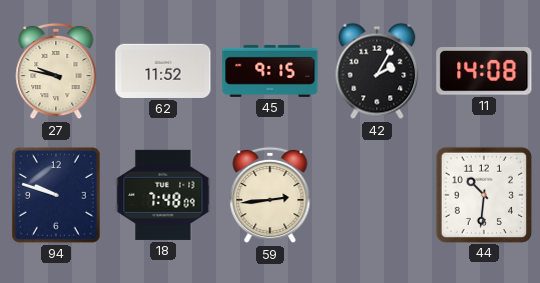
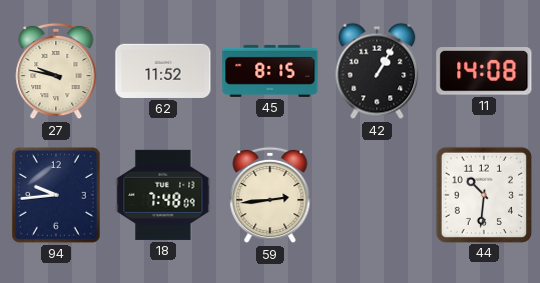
45: 9:15 -> 8:15 (270, 71)
42: 2:05 -> 1:05 (377, 71)
94: 9:48 -> 9:44 (56, 195)
